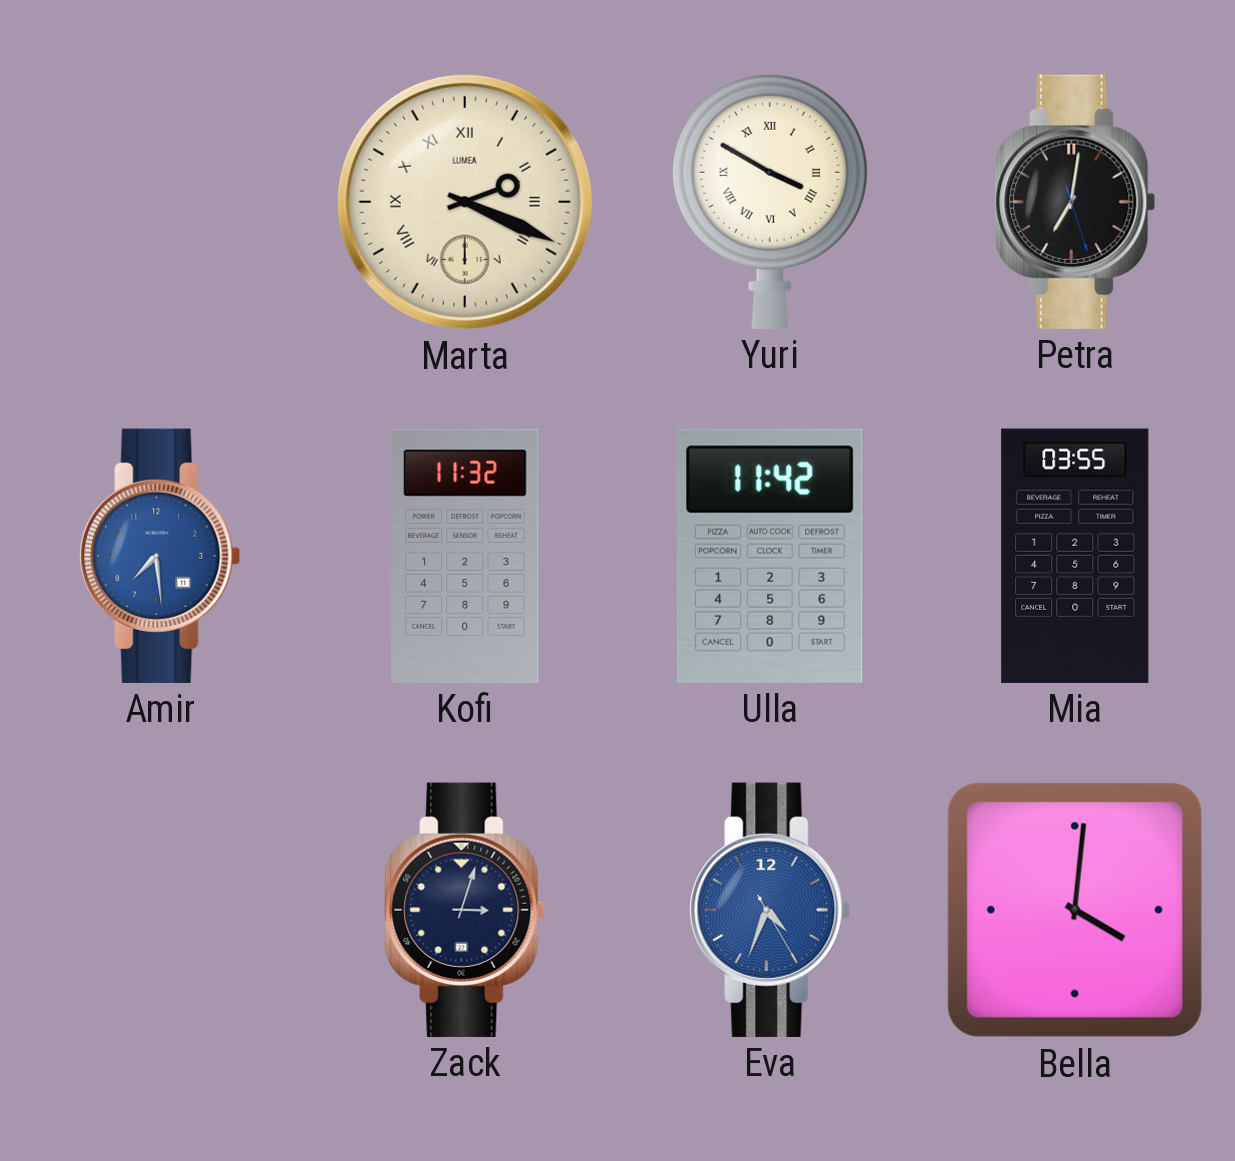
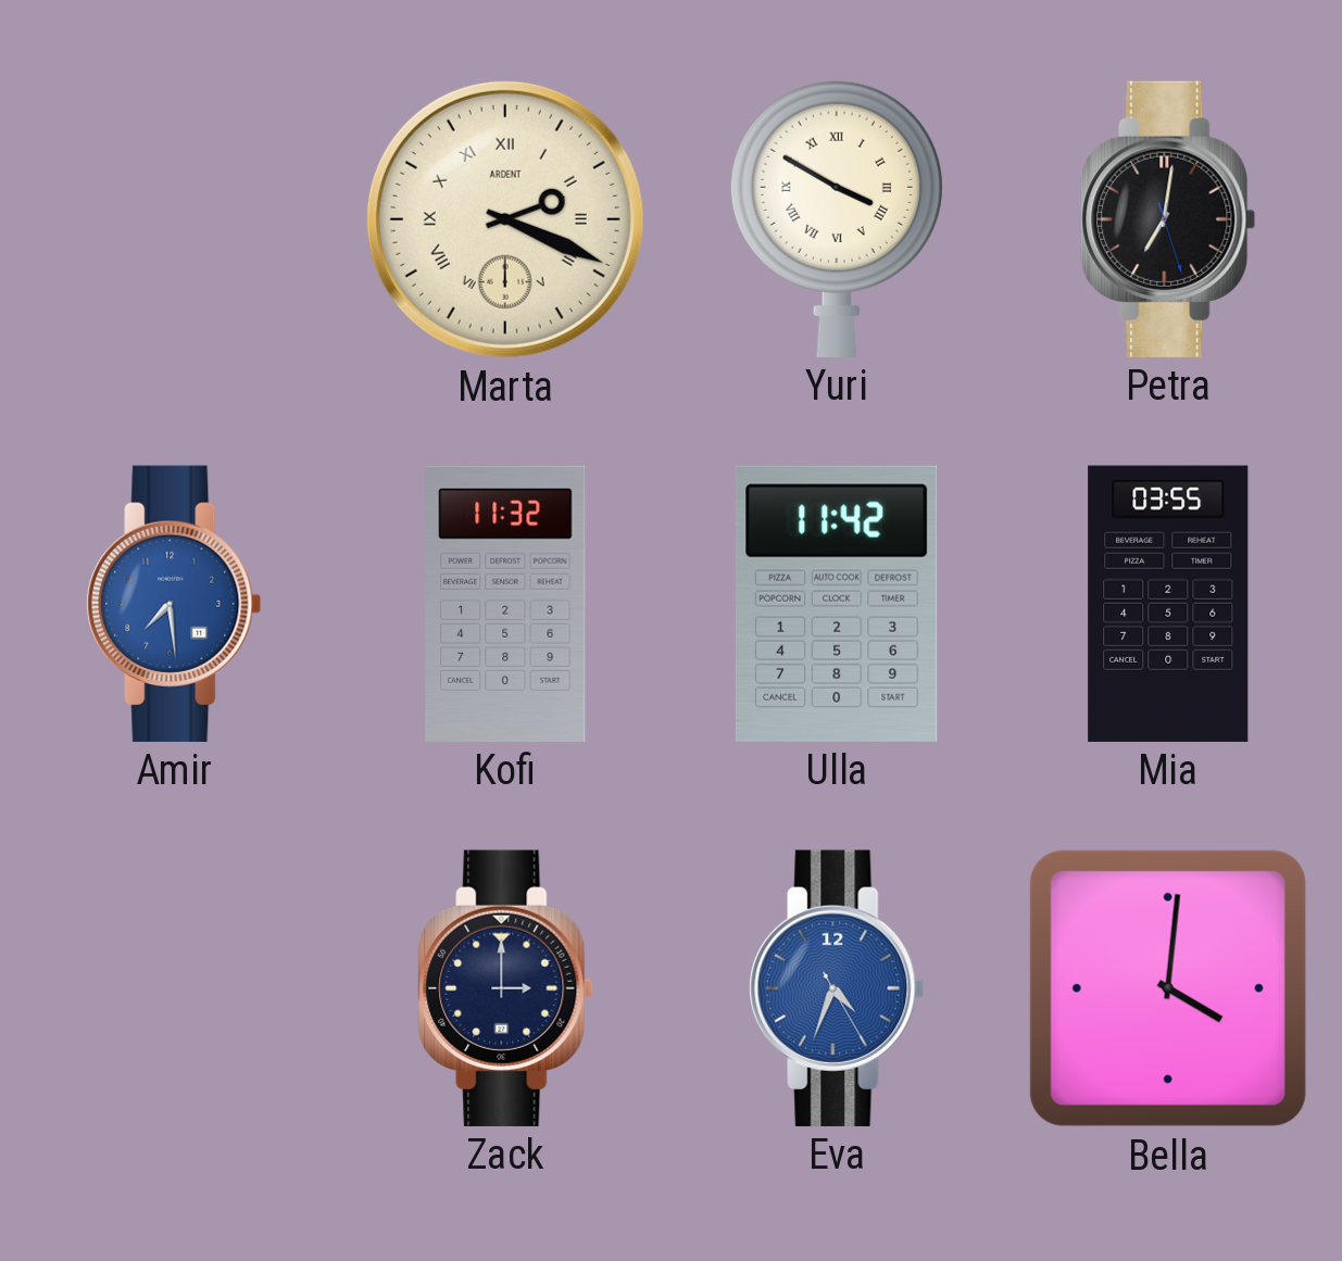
Marta brand: LUMEA -> ARDENT (505, 219)
Zack: 3:03 -> 3:00 (505, 988)
